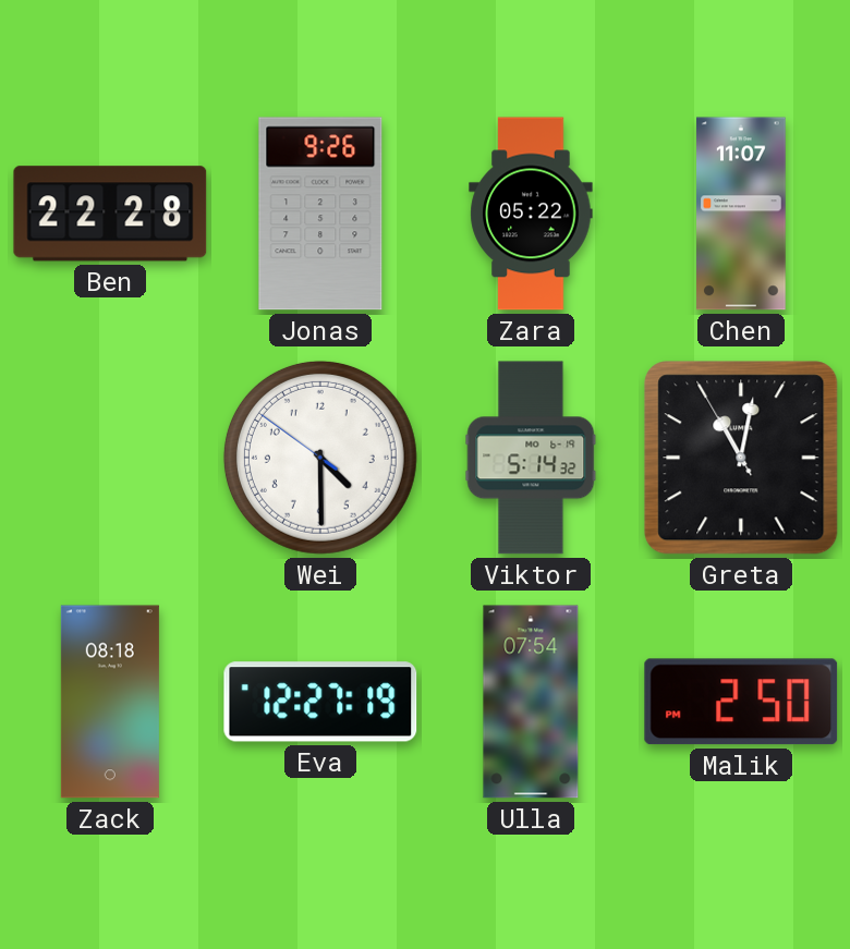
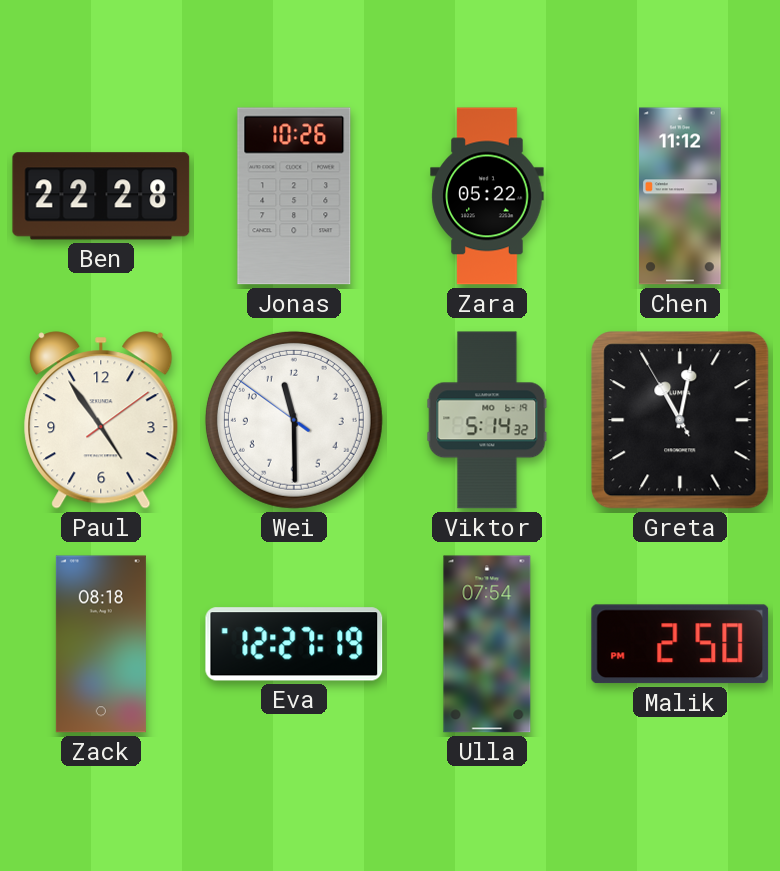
Jonas: 9:26 -> 10:26 (294, 196)
Chen: 11:07 -> 11:12 (681, 196)
Paul: none -> 4:54 (101, 420)
Wei: 4:29 -> 11:29 (294, 420)
